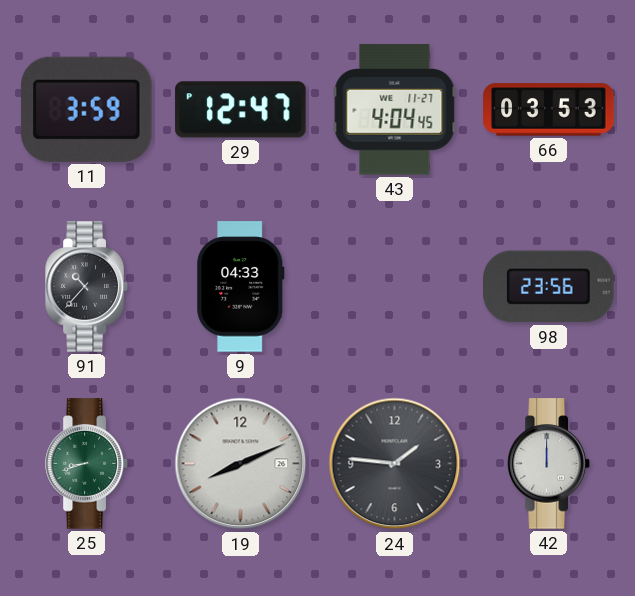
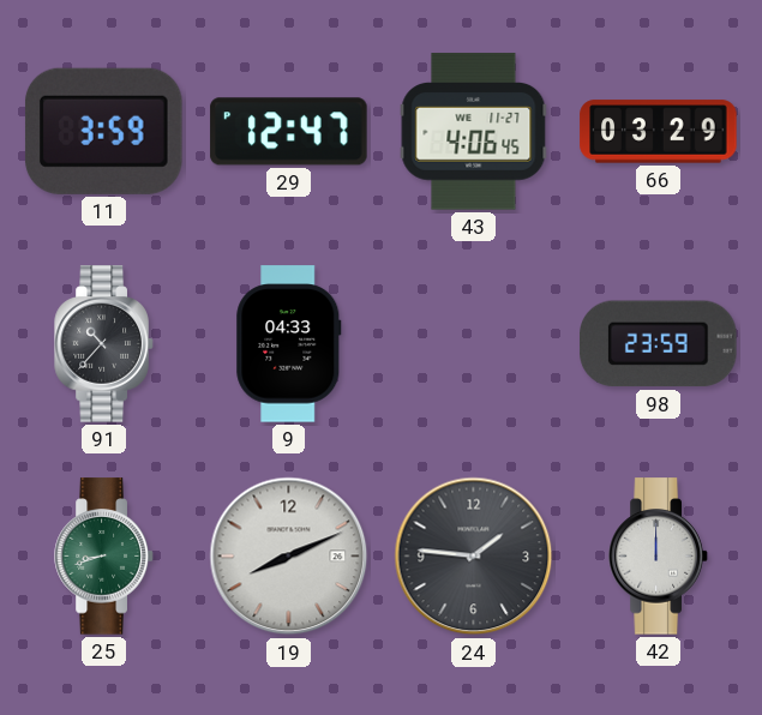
43: 4:04 -> 4:06 (474, 132)
66: 03:53 -> 03:29 (659, 132)
98: 23:56 -> 23:59 (659, 344)
